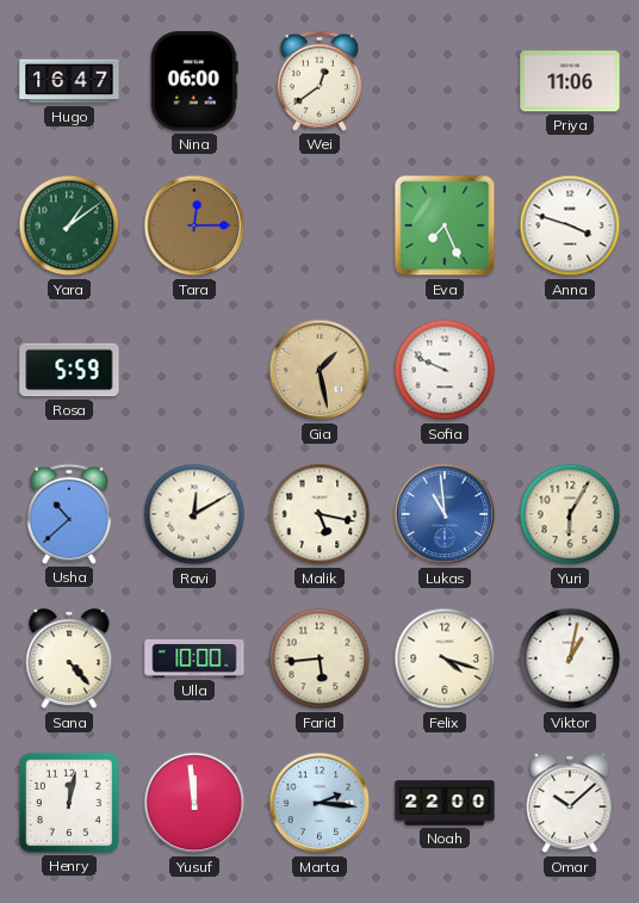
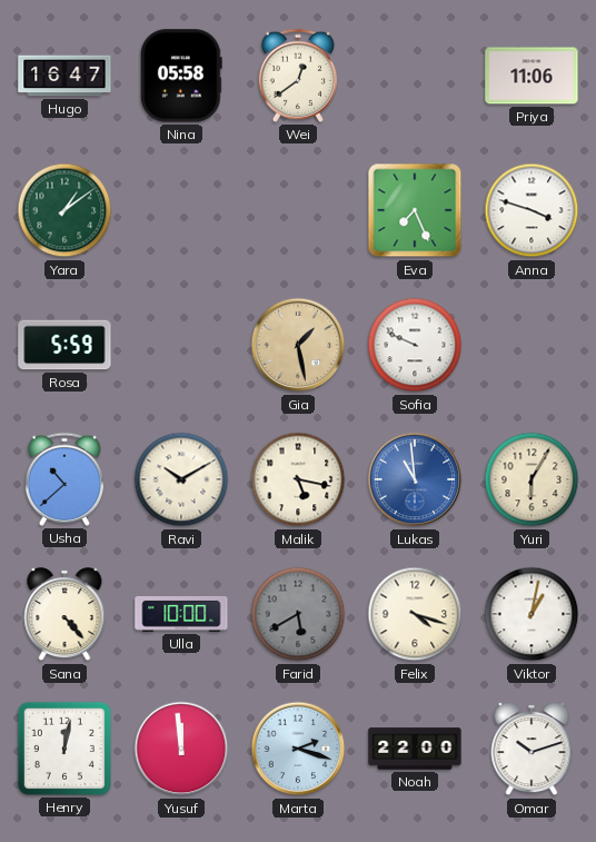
Nina: 06:00 -> 05:58 (181, 76)
Tara: 12:15 -> none (194, 225)
Ravi: 12:10 -> 10:10 (181, 479)
Farid: 5:44 -> 5:40 (298, 614)
Farid dial: cream -> grey (298, 614)
Marta: 2:16 -> 2:18 (298, 749)
Omar: 10:08 -> 10:12 (532, 750)
